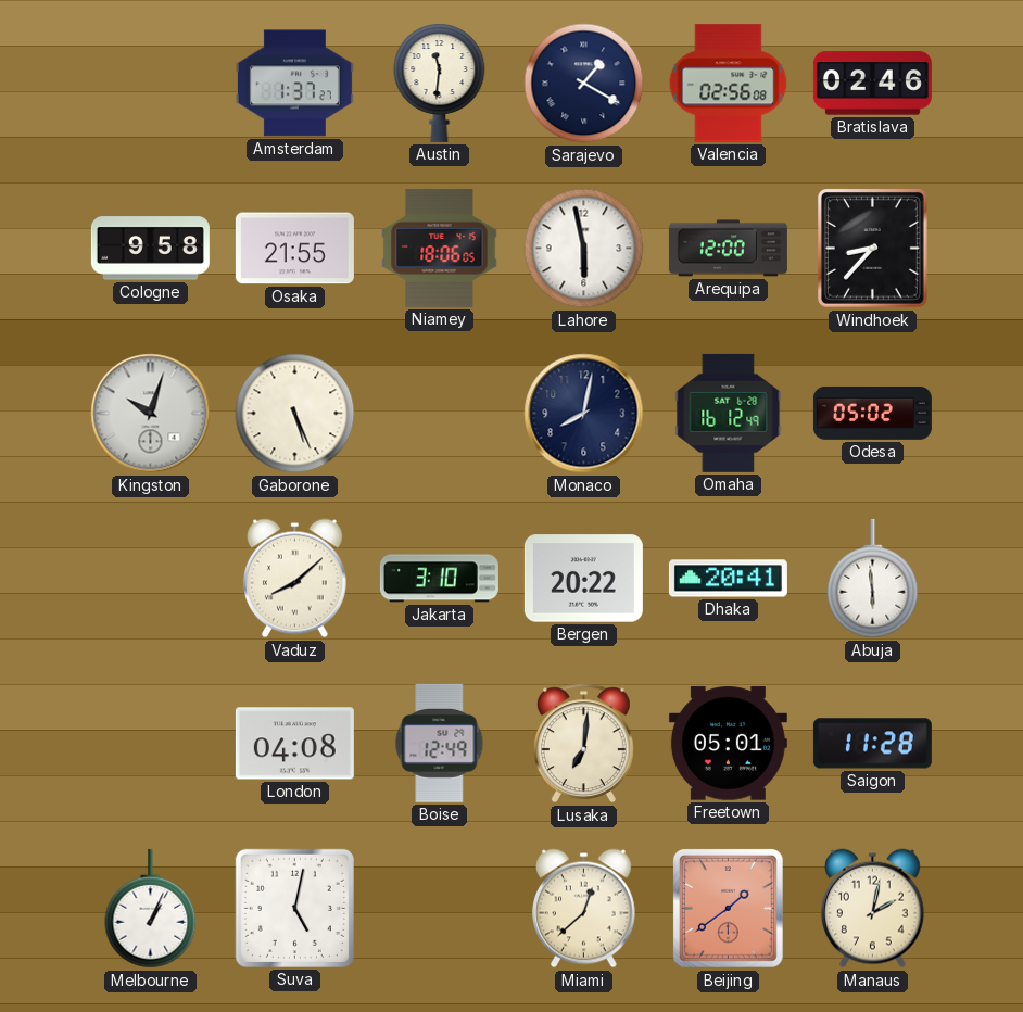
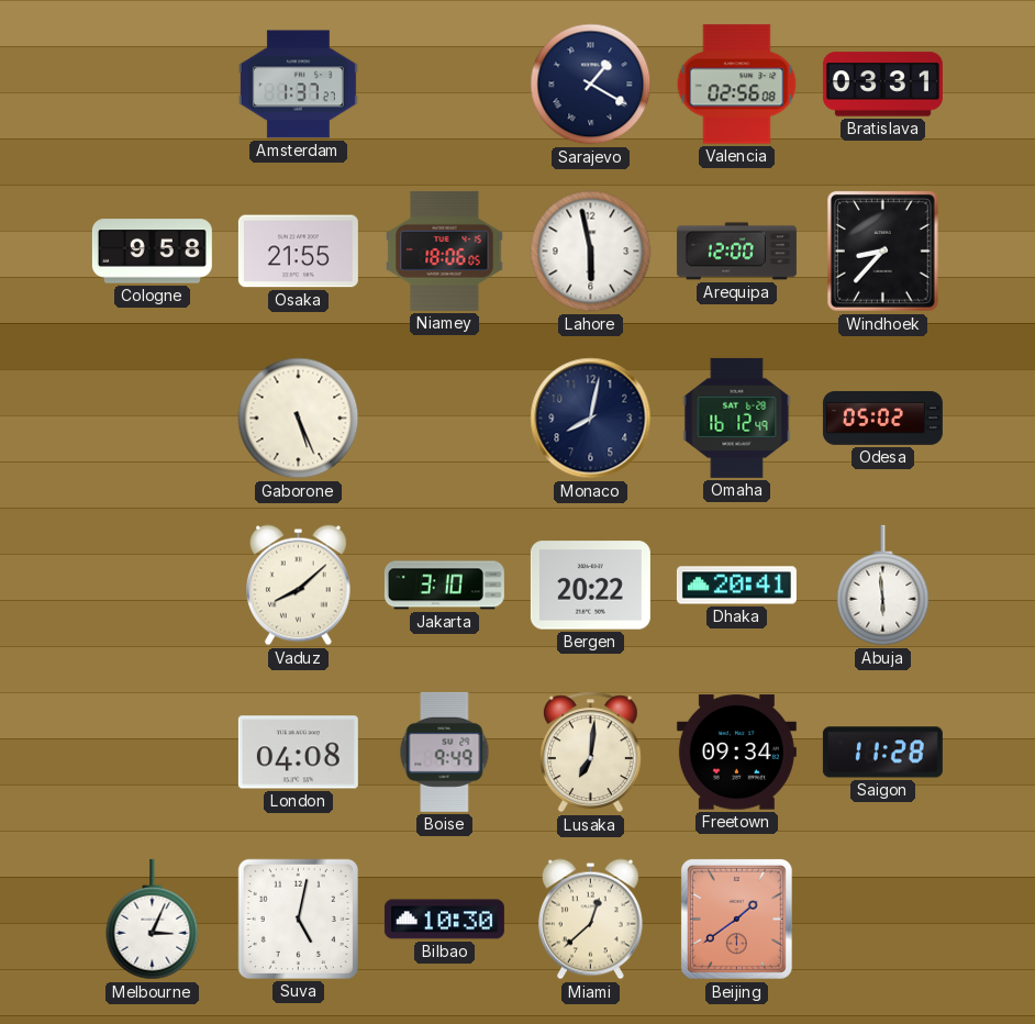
Austin: 11:31 -> none (440, 83)
Bratislava: 02:46 -> 03:31 (882, 85)
Kingston: 10:03 -> none (151, 414)
Boise: 12:49 -> 9:49 (445, 752)
Freetown: 05:01 -> 09:34 (736, 753)
Melbourne: 1:04 -> 3:04 (153, 920)
Bilbao: none -> 10:30 (444, 920)
Manaus: 2:02 -> none (872, 909)
